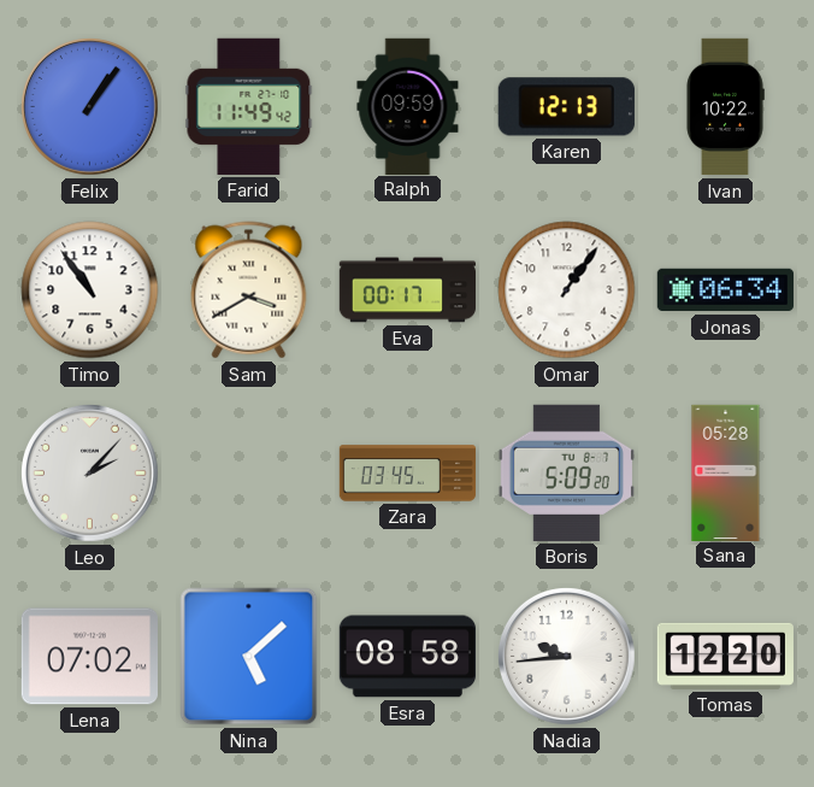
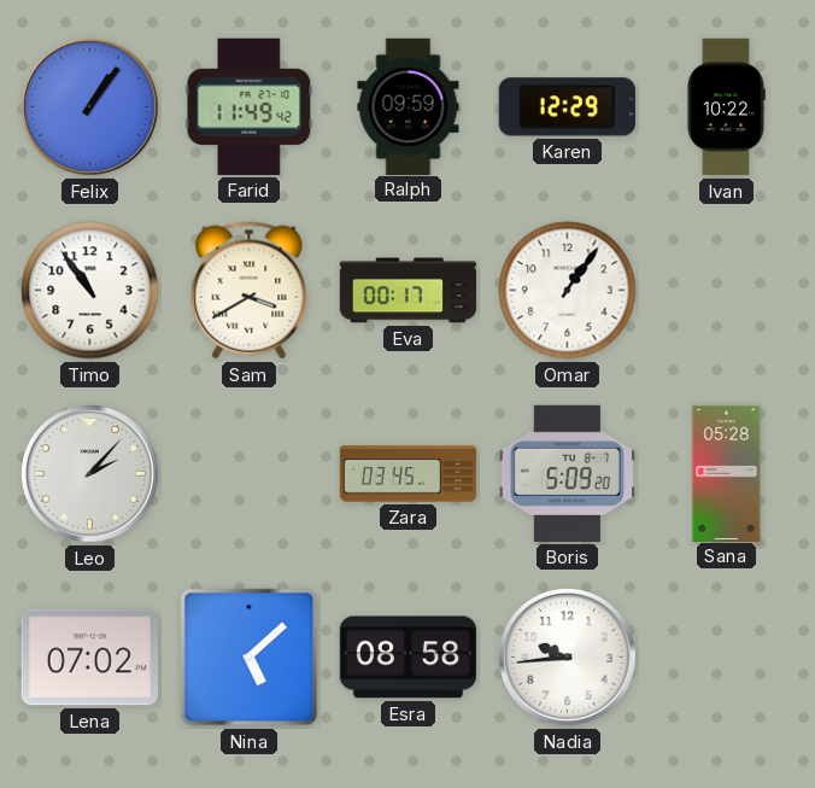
Karen: 12:13 -> 12:29 (567, 107)
Jonas: 06:34 -> none (725, 290)
Tomas: 12:20 -> none (725, 656)
